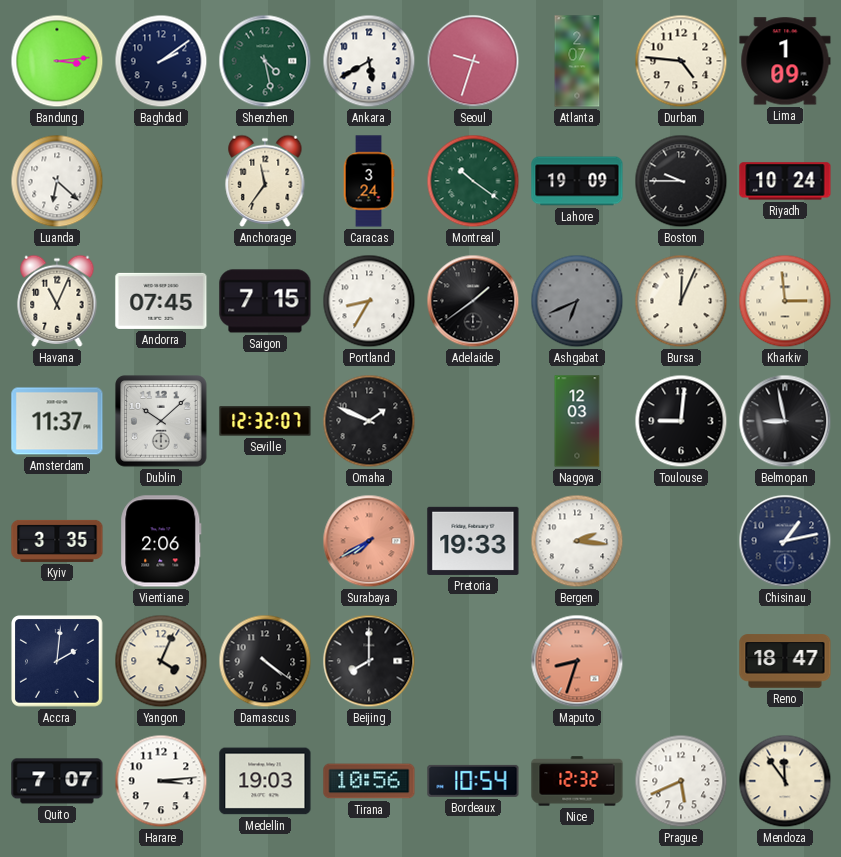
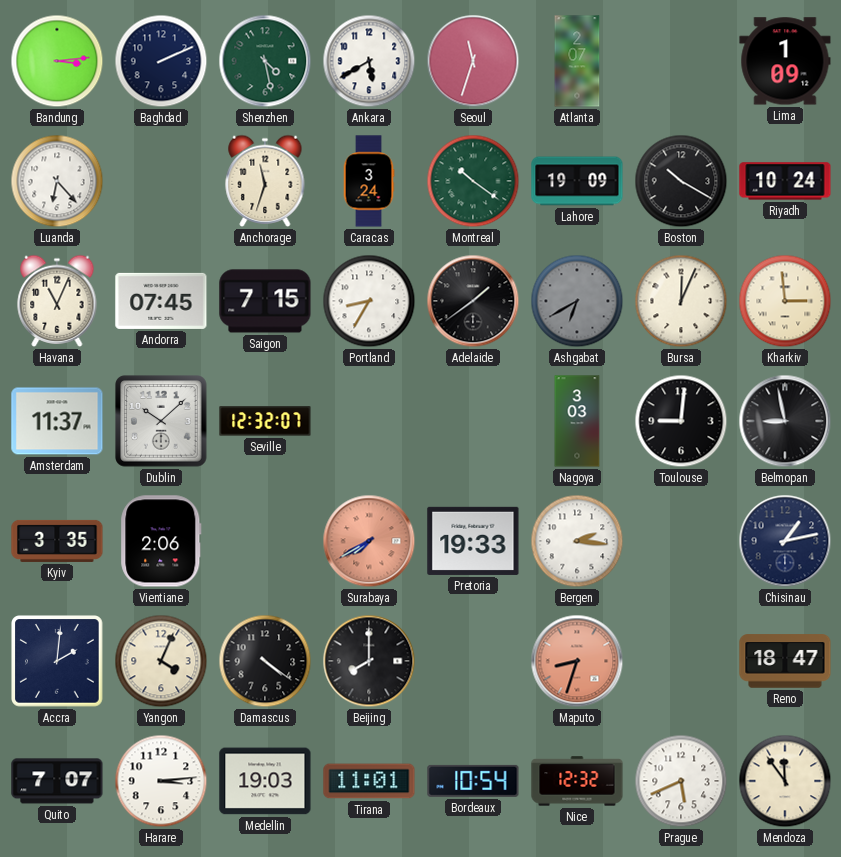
Baghdad: 2:09 -> 2:11 (161, 61)
Seoul: 9:33 -> 11:33 (473, 61)
Durban: 4:46 -> none (681, 61)
Luanda: 6:22 -> 6:23 (57, 181)
Anchorage: 11:36 -> 11:33 (265, 181)
Boston: 9:45 -> 10:20 (681, 181)
Ashgabat: 6:41 -> 6:40 (577, 301)
Omaha: 1:49 -> none (369, 421)
Nagoya: 12:03 -> 3:03 (577, 421)
Tirana: 10:56 -> 11:01 (369, 781)
